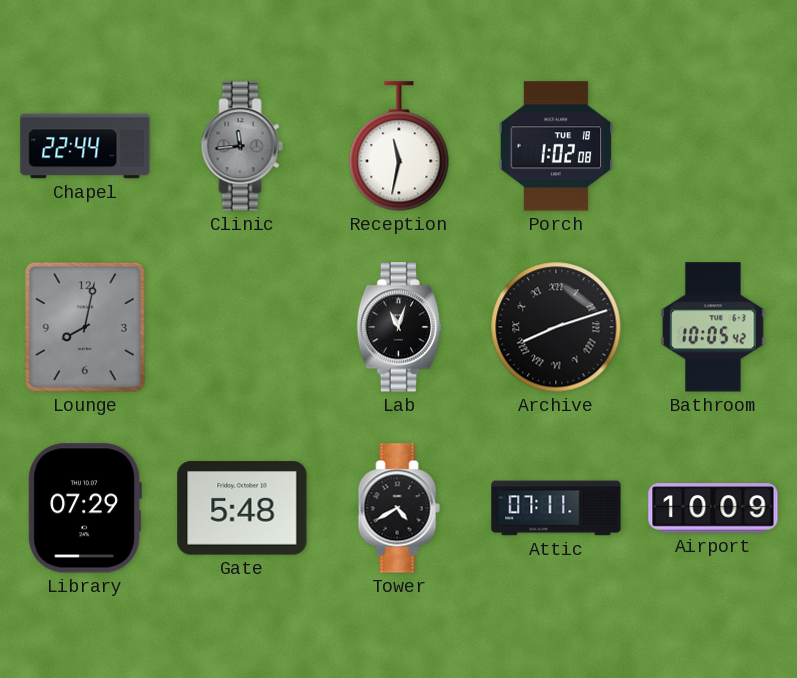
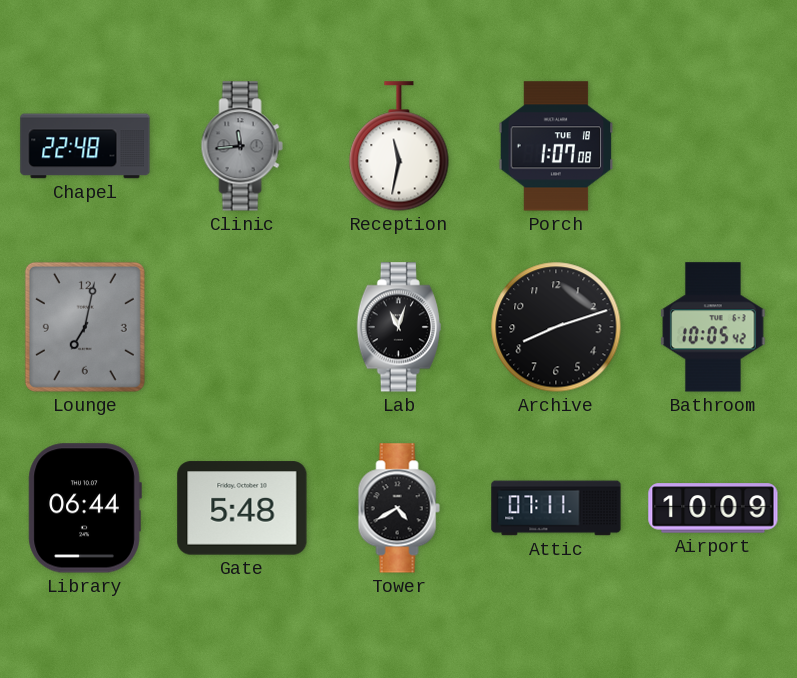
Chapel: 22:44 -> 22:48 (85, 146)
Porch: 1:02 -> 1:07 (556, 146)
Lounge: 8:02 -> 7:02 (85, 327)
Archive numerals: Roman -> Arabic (556, 327)
Library: 07:29 -> 06:44 (85, 508)
